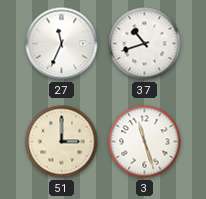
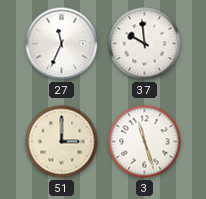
37: 10:42 -> 9:59 (145, 44)
